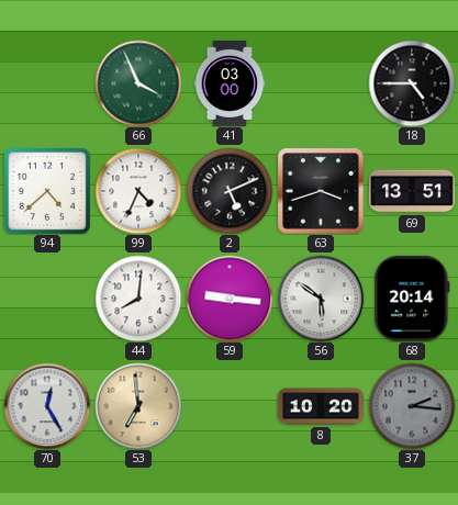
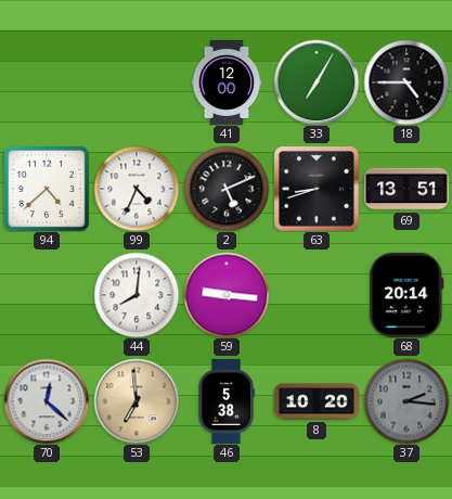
66: 3:56 -> none (138, 83)
41: 03:00 -> 12:00 (227, 82)
33: none -> 7:05 (317, 82)
63: 3:42 -> 8:42 (317, 189)
56: 5:51 -> none (321, 299)
70: 12:25 -> 12:22 (47, 401)
46: none -> 5:38 (227, 401)
